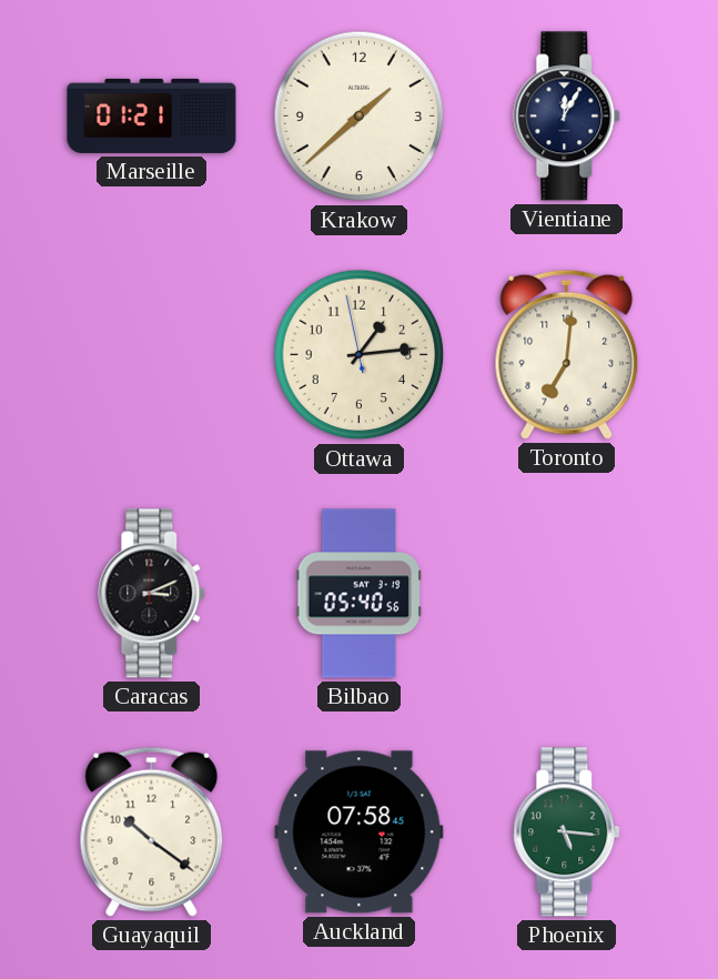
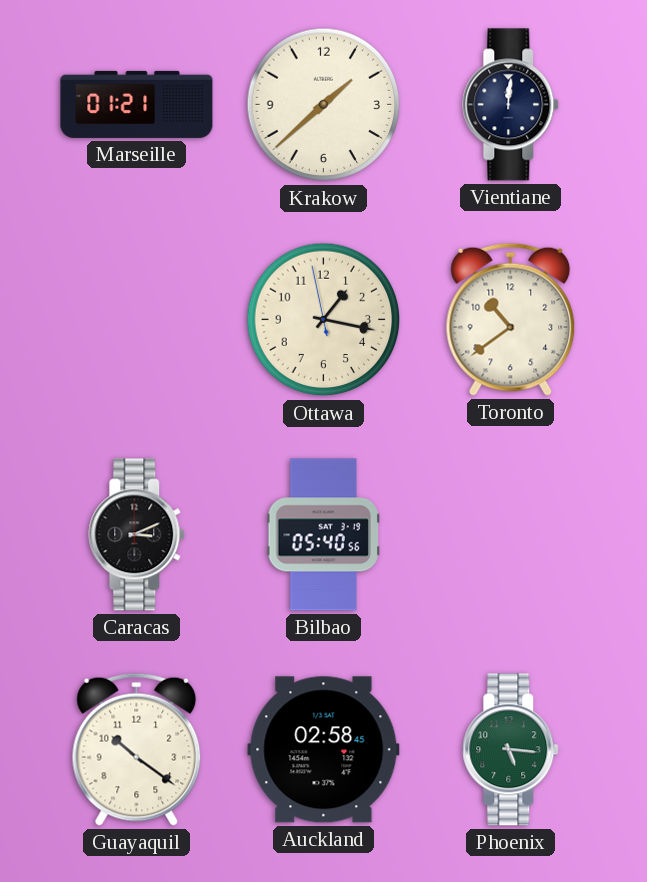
Vientiane: 12:05 -> 12:01 (511, 105)
Ottawa: 1:13 -> 1:16 (324, 320)
Toronto: 7:01 -> 10:39 (511, 319)
Auckland: 07:58 -> 02:58 (324, 750)
